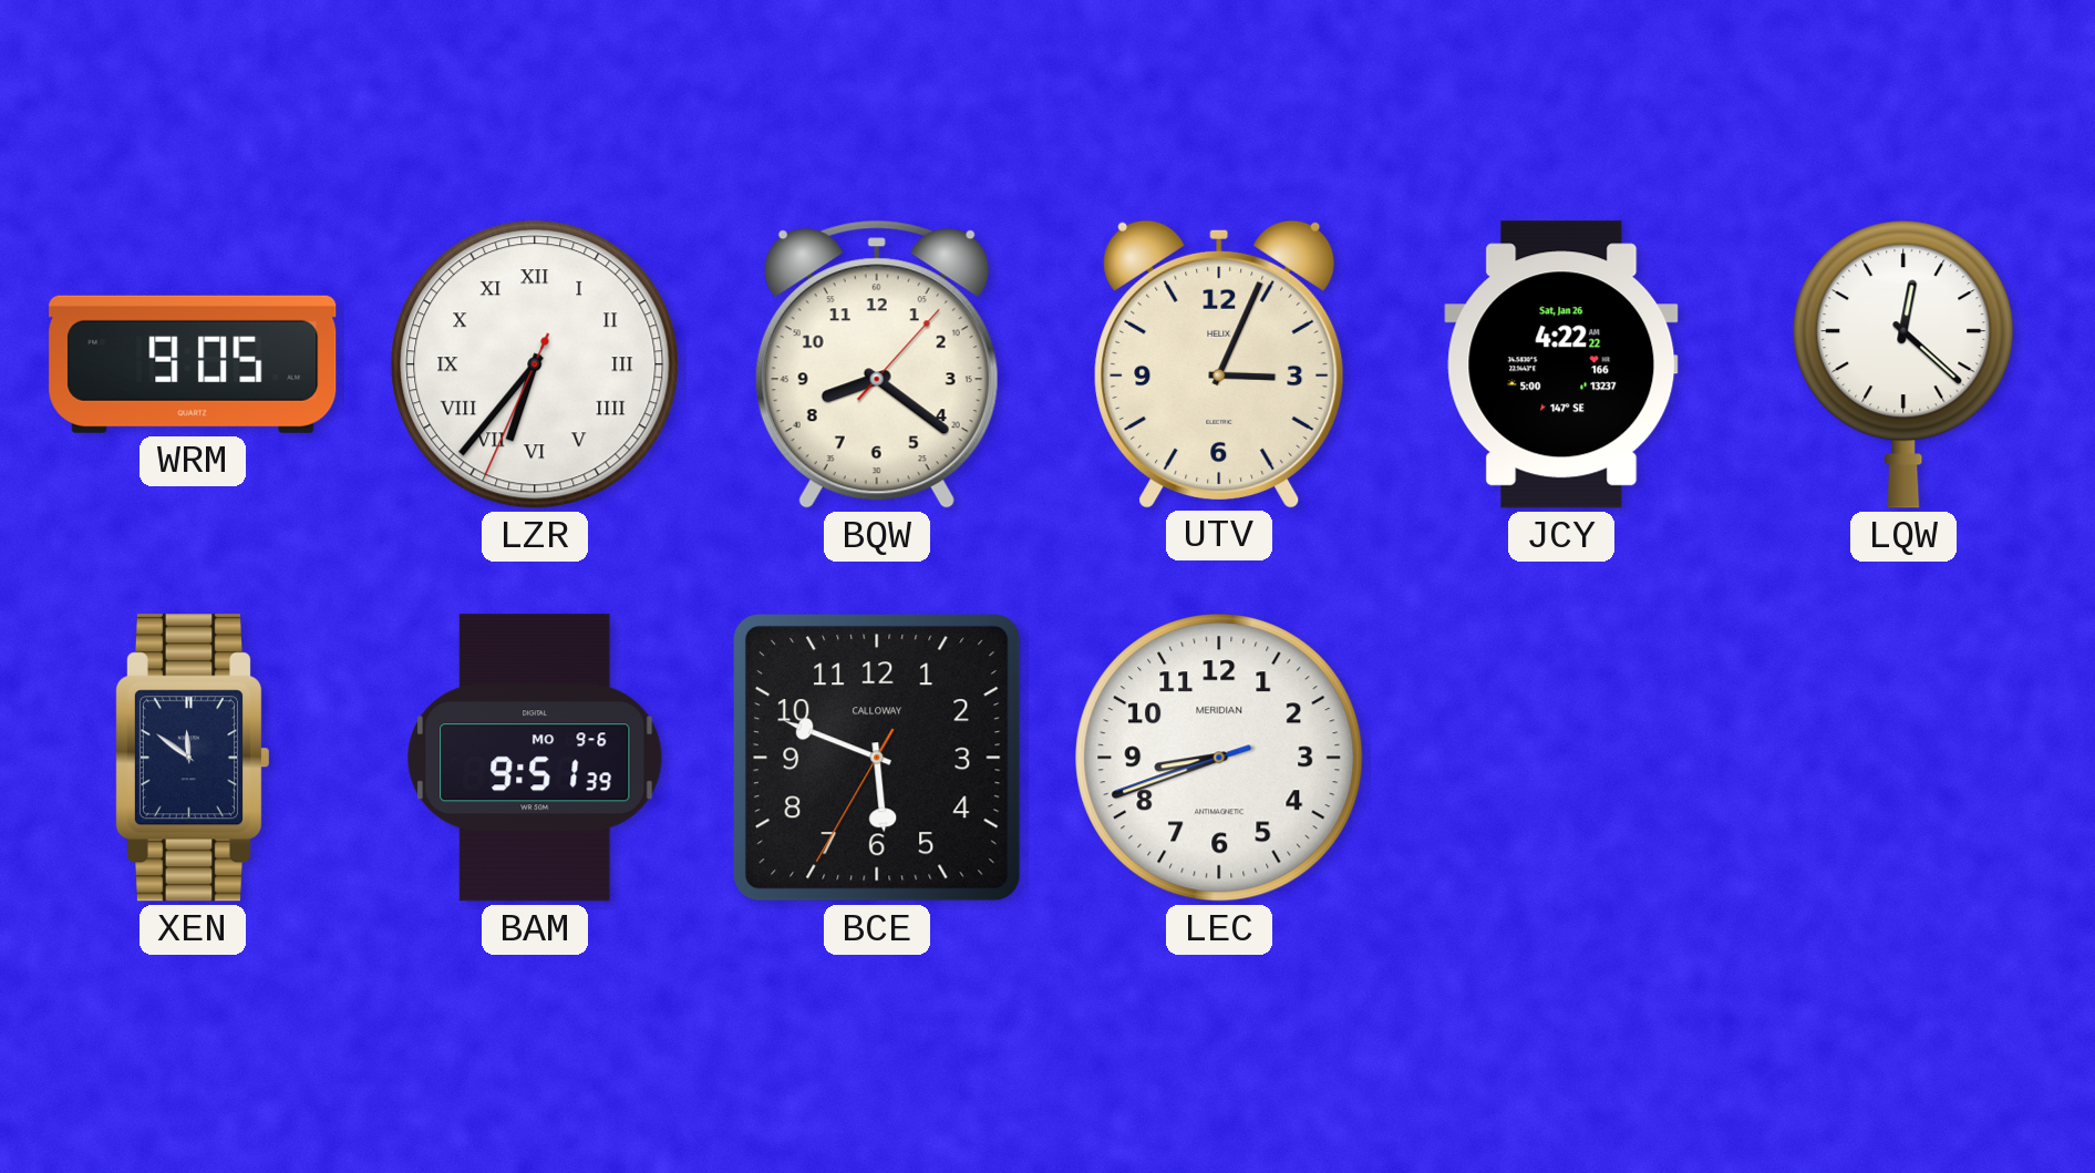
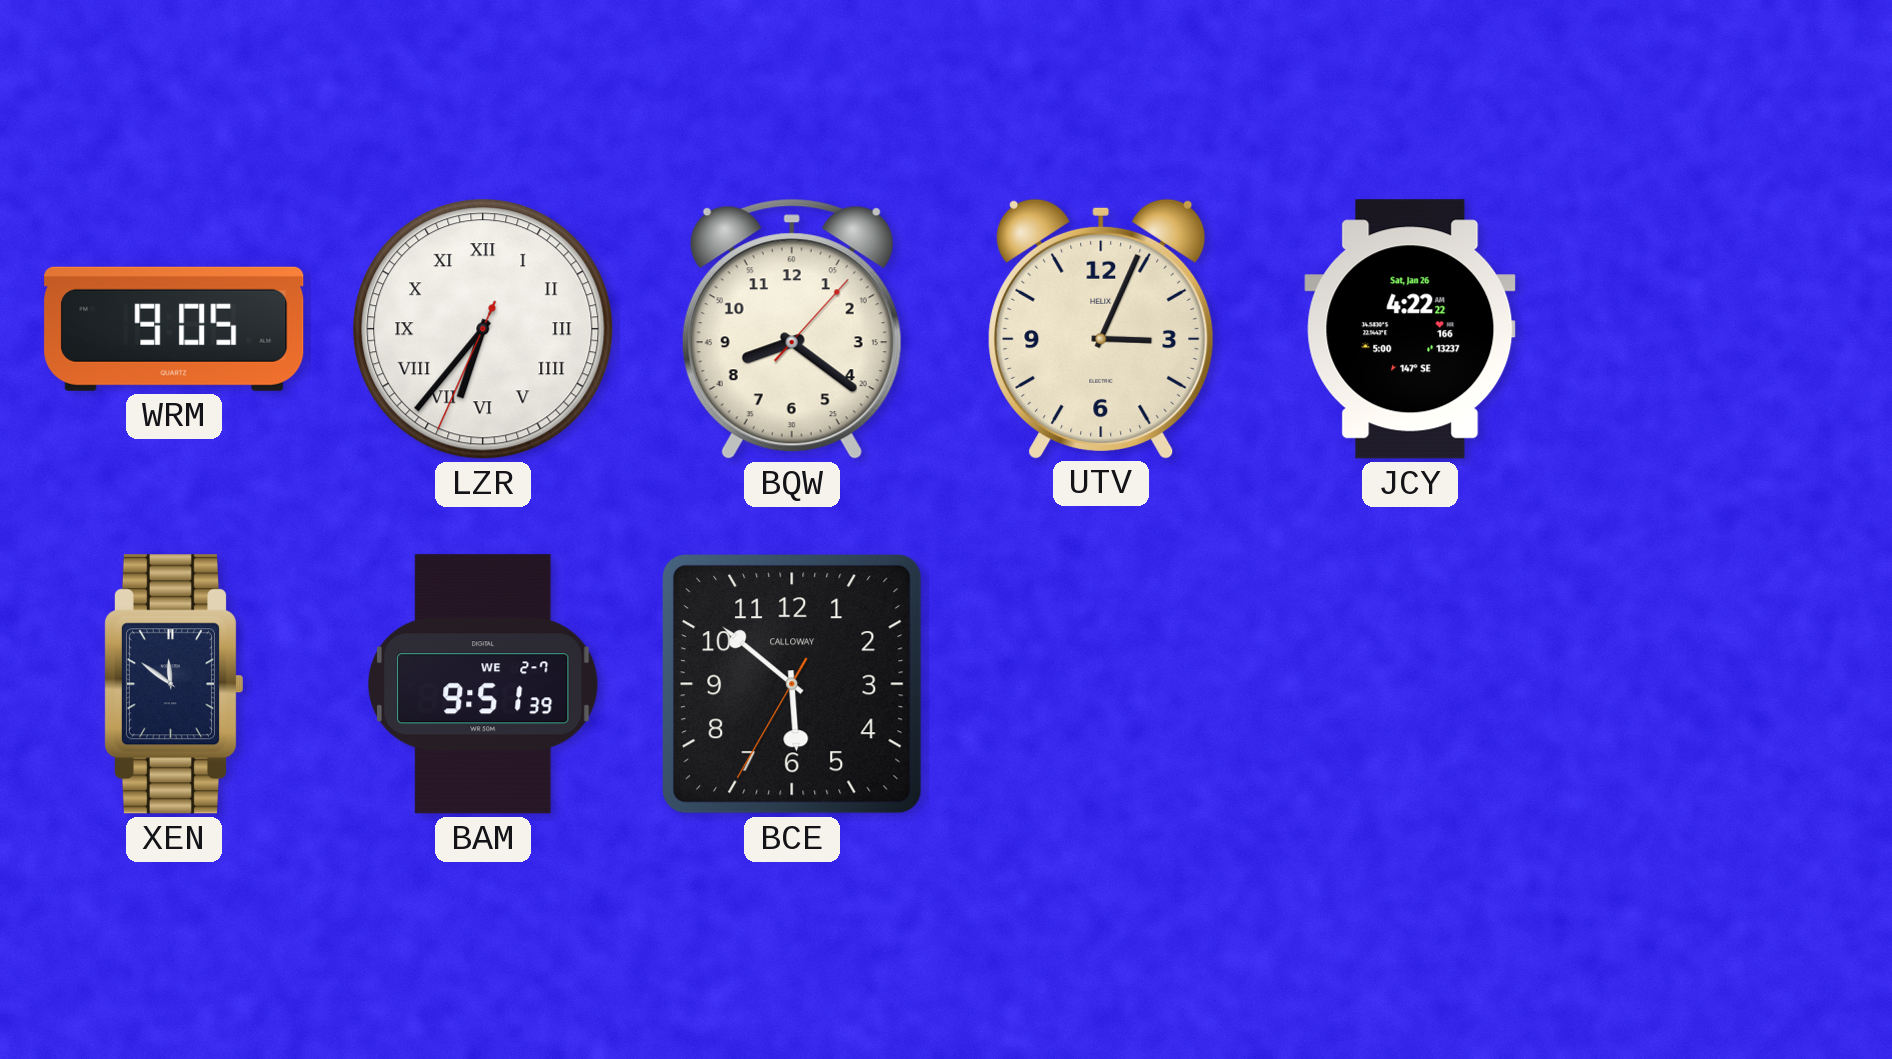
LQW: 12:22 -> none (1903, 364)
BAM date: MO 9-6 -> WE 2-7 (484, 684)
BCE: 5:48 -> 5:51 (793, 685)
LEC: 8:41 -> none (1219, 758)
